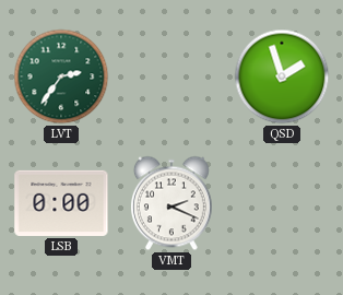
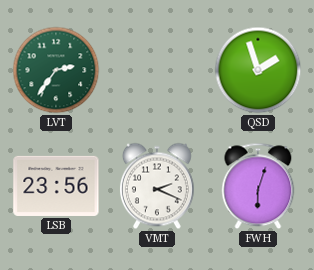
LSB: 0:00 -> 23:56 (56, 186)
FWH: none -> 6:03 (258, 186)
